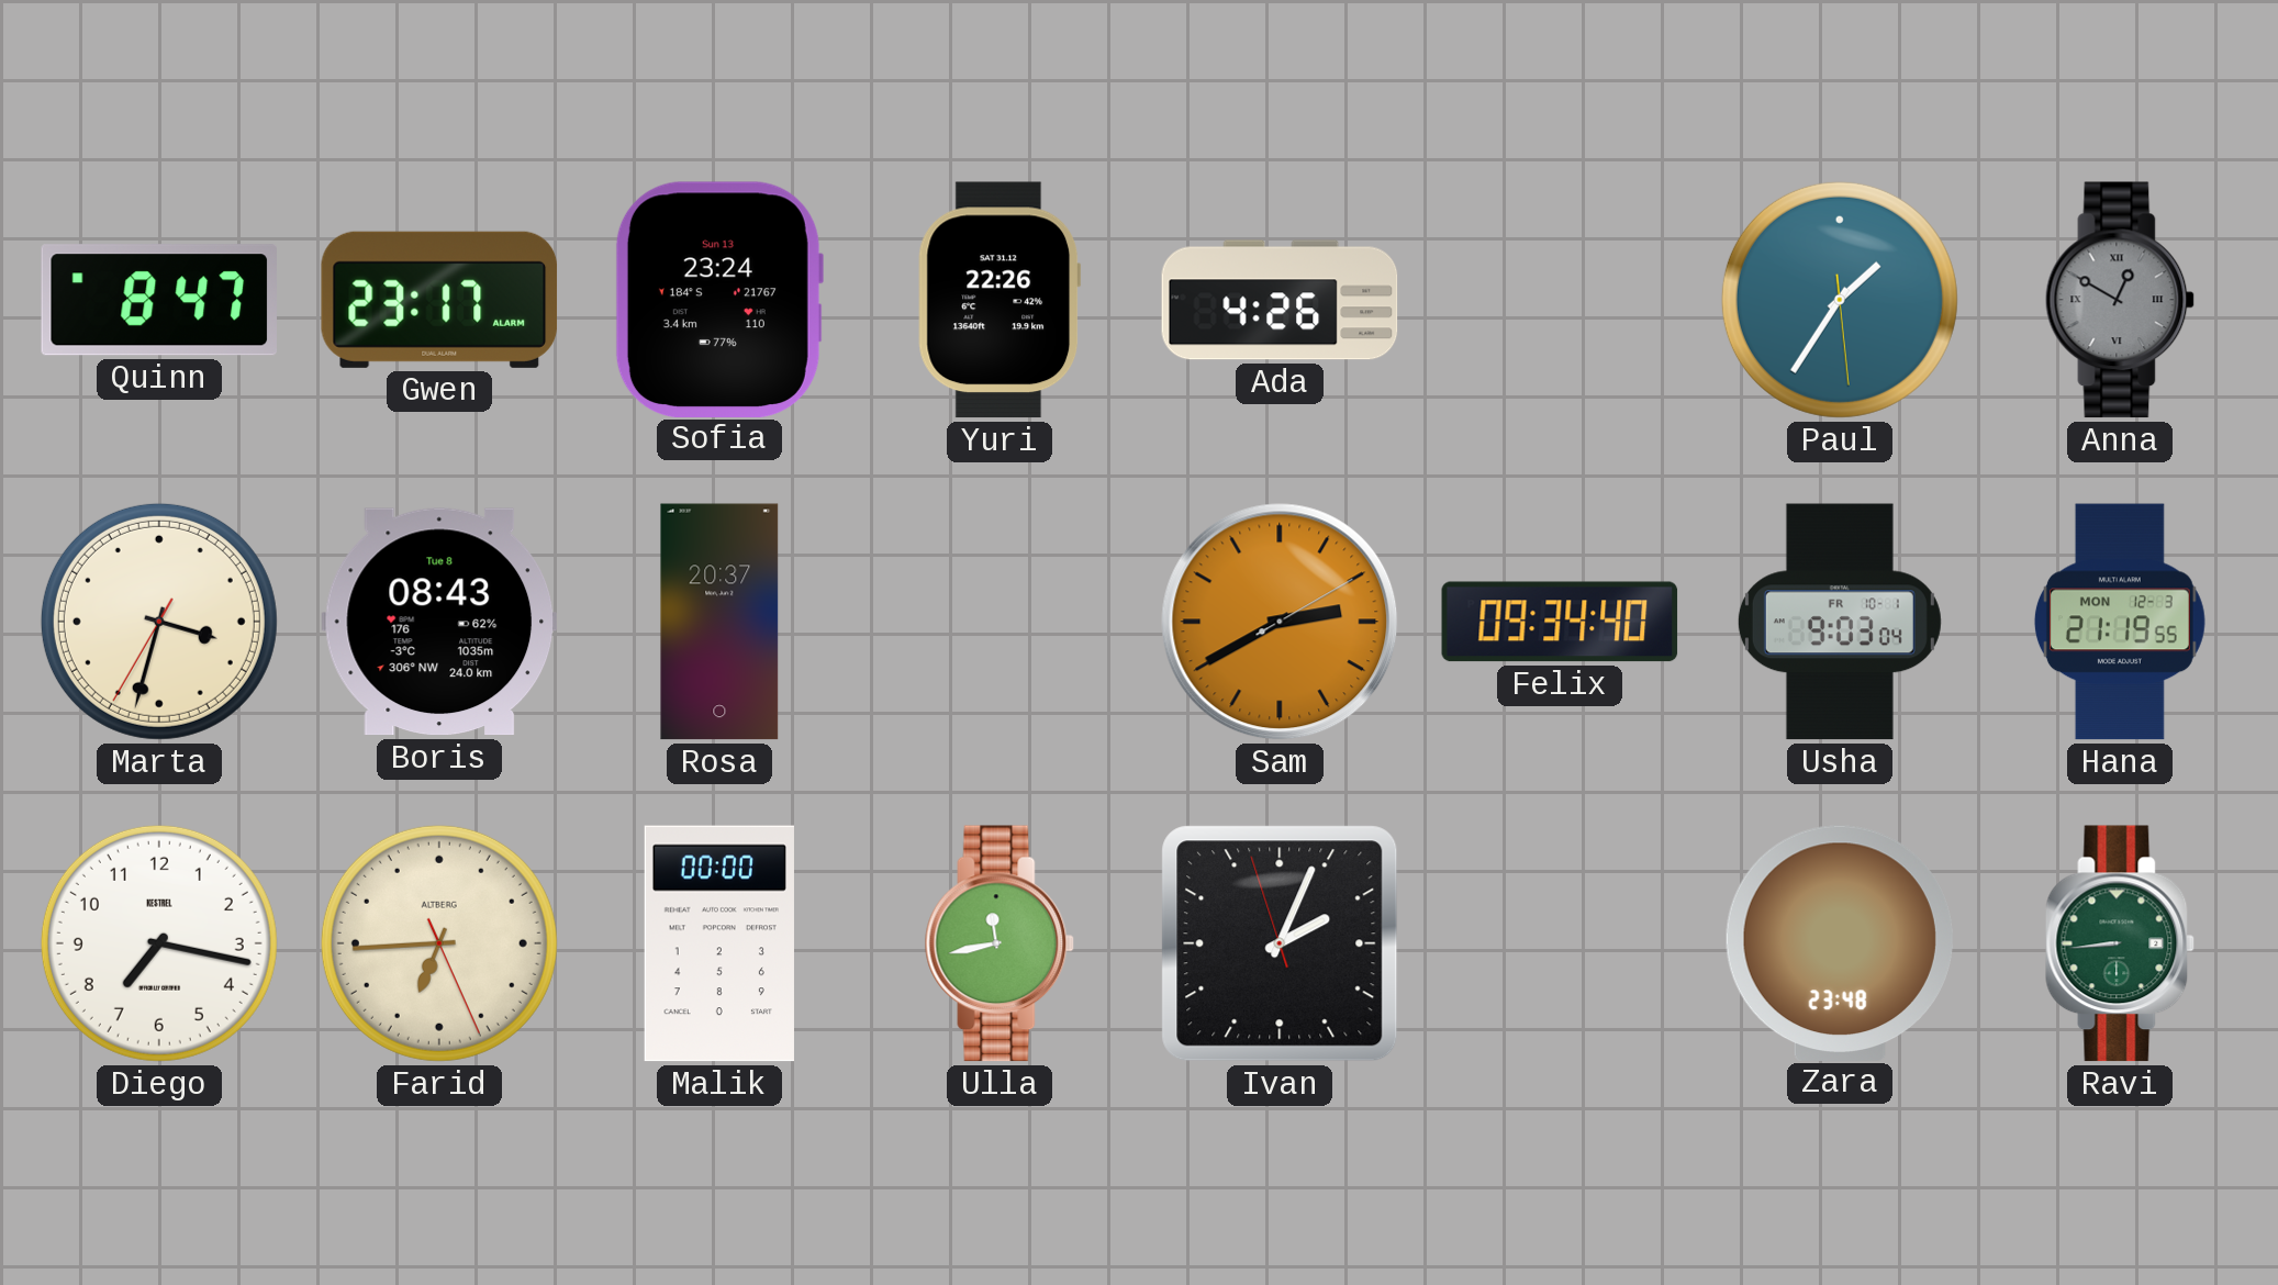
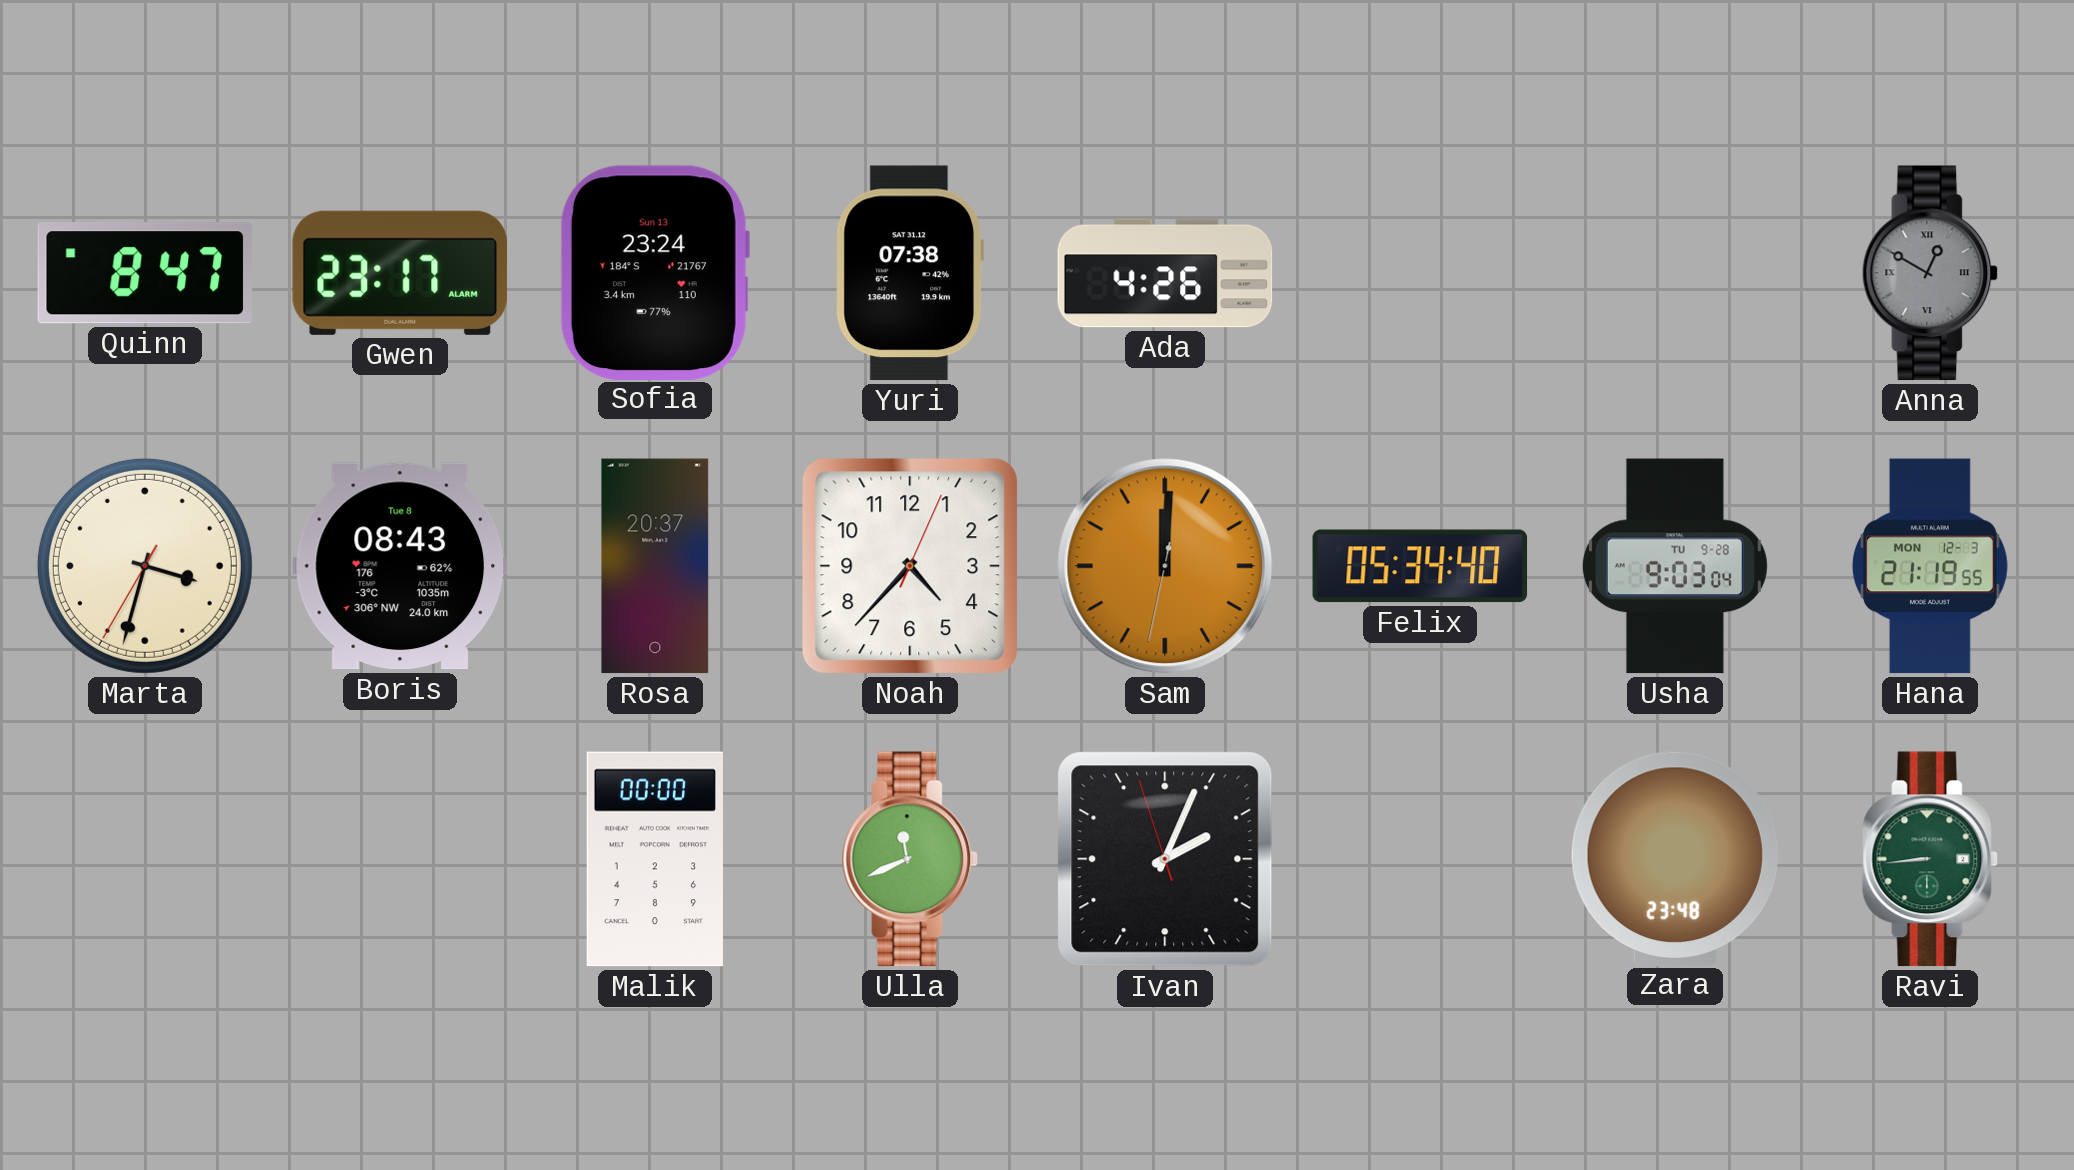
Yuri: 22:26 -> 07:38 (910, 273)
Paul: 1:35 -> none (1840, 300)
Noah: none -> 4:37 (910, 566)
Sam: 2:40 -> 12:00 (1165, 566)
Felix: 09:34 -> 05:34 (1420, 566)
Usha date: FR 10-1 -> TU 9-28 (1675, 566)
Diego: 7:17 -> none (159, 943)
Farid: 6:44 -> none (439, 943)
Ulla: 11:43 -> 11:41 (910, 859)
